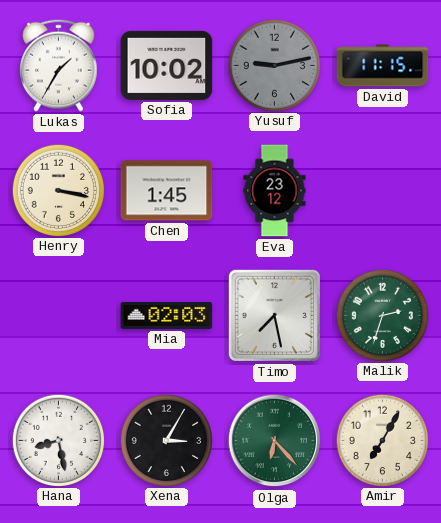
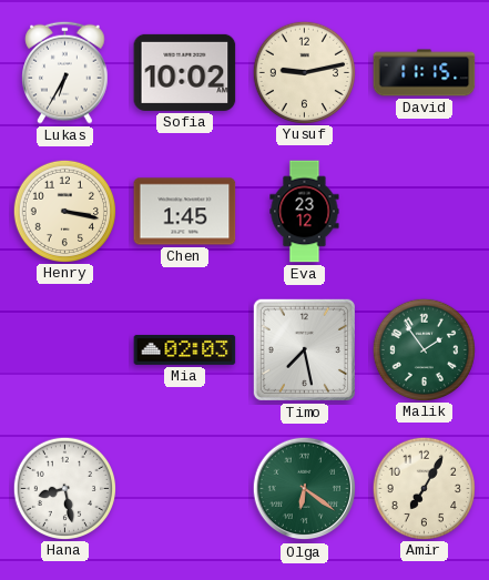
Lukas: 1:35 -> 6:35 (65, 72)
Yusuf dial: grey -> cream (304, 72)
Malik: 2:33 -> 1:54 (424, 349)
Xena: 3:05 -> none (166, 440)
Olga: 6:23 -> 6:21 (305, 489)
